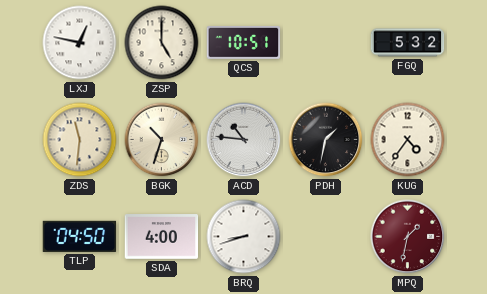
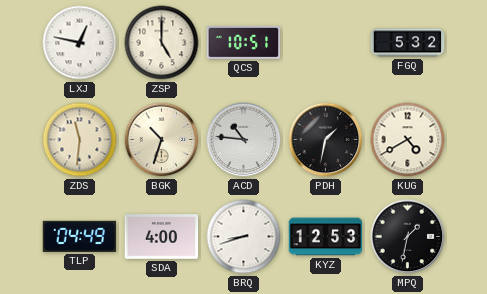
KUG: 4:36 -> 4:40 (408, 140)
TLP: 04:50 -> 04:49 (80, 236)
KYZ: none -> 12:53 (326, 237)
MPQ dial: burgundy -> black (408, 237)
